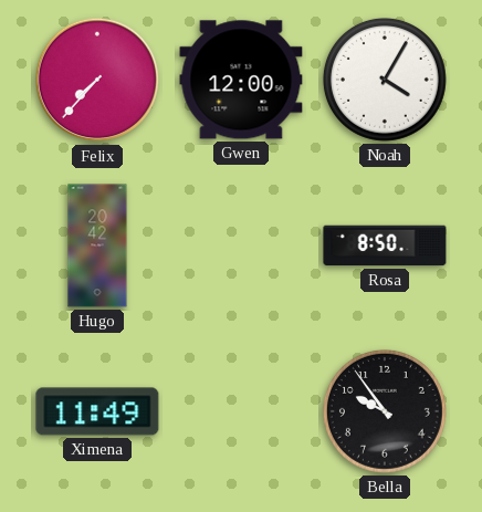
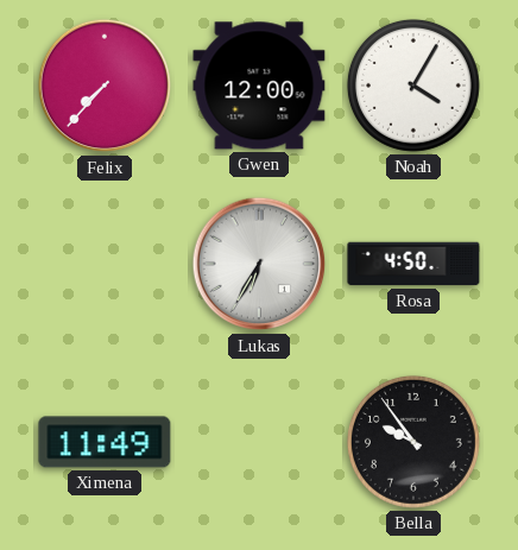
Hugo: 20:42 -> none (97, 245)
Lukas: none -> 6:35 (259, 264)
Rosa: 8:50 -> 4:50 (413, 264)
